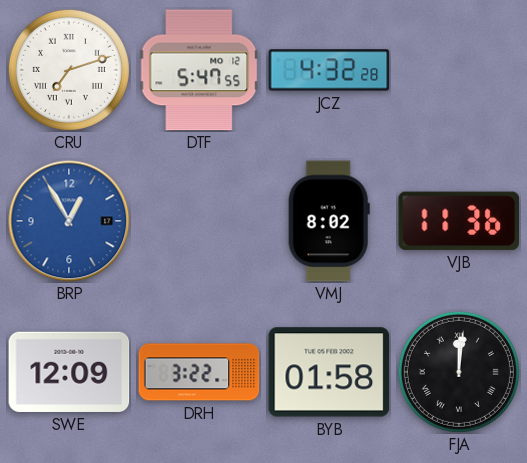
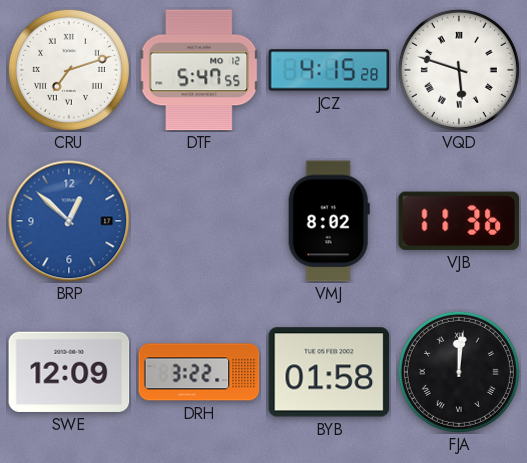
JCZ: 4:32 -> 4:15 (329, 70)
VQD: none -> 5:48 (459, 70)
BRP: 12:55 -> 12:52 (69, 221)
